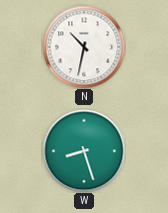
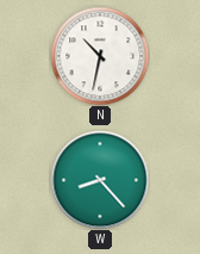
W: 8:27 -> 8:23 (100, 180)
